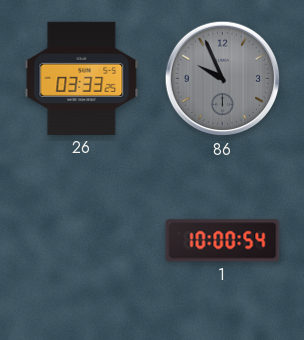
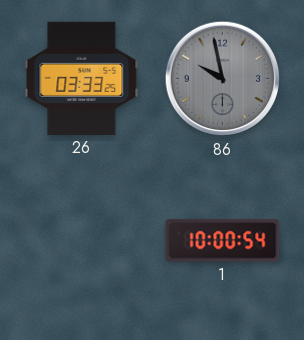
86: 9:56 -> 9:58 (223, 79)
